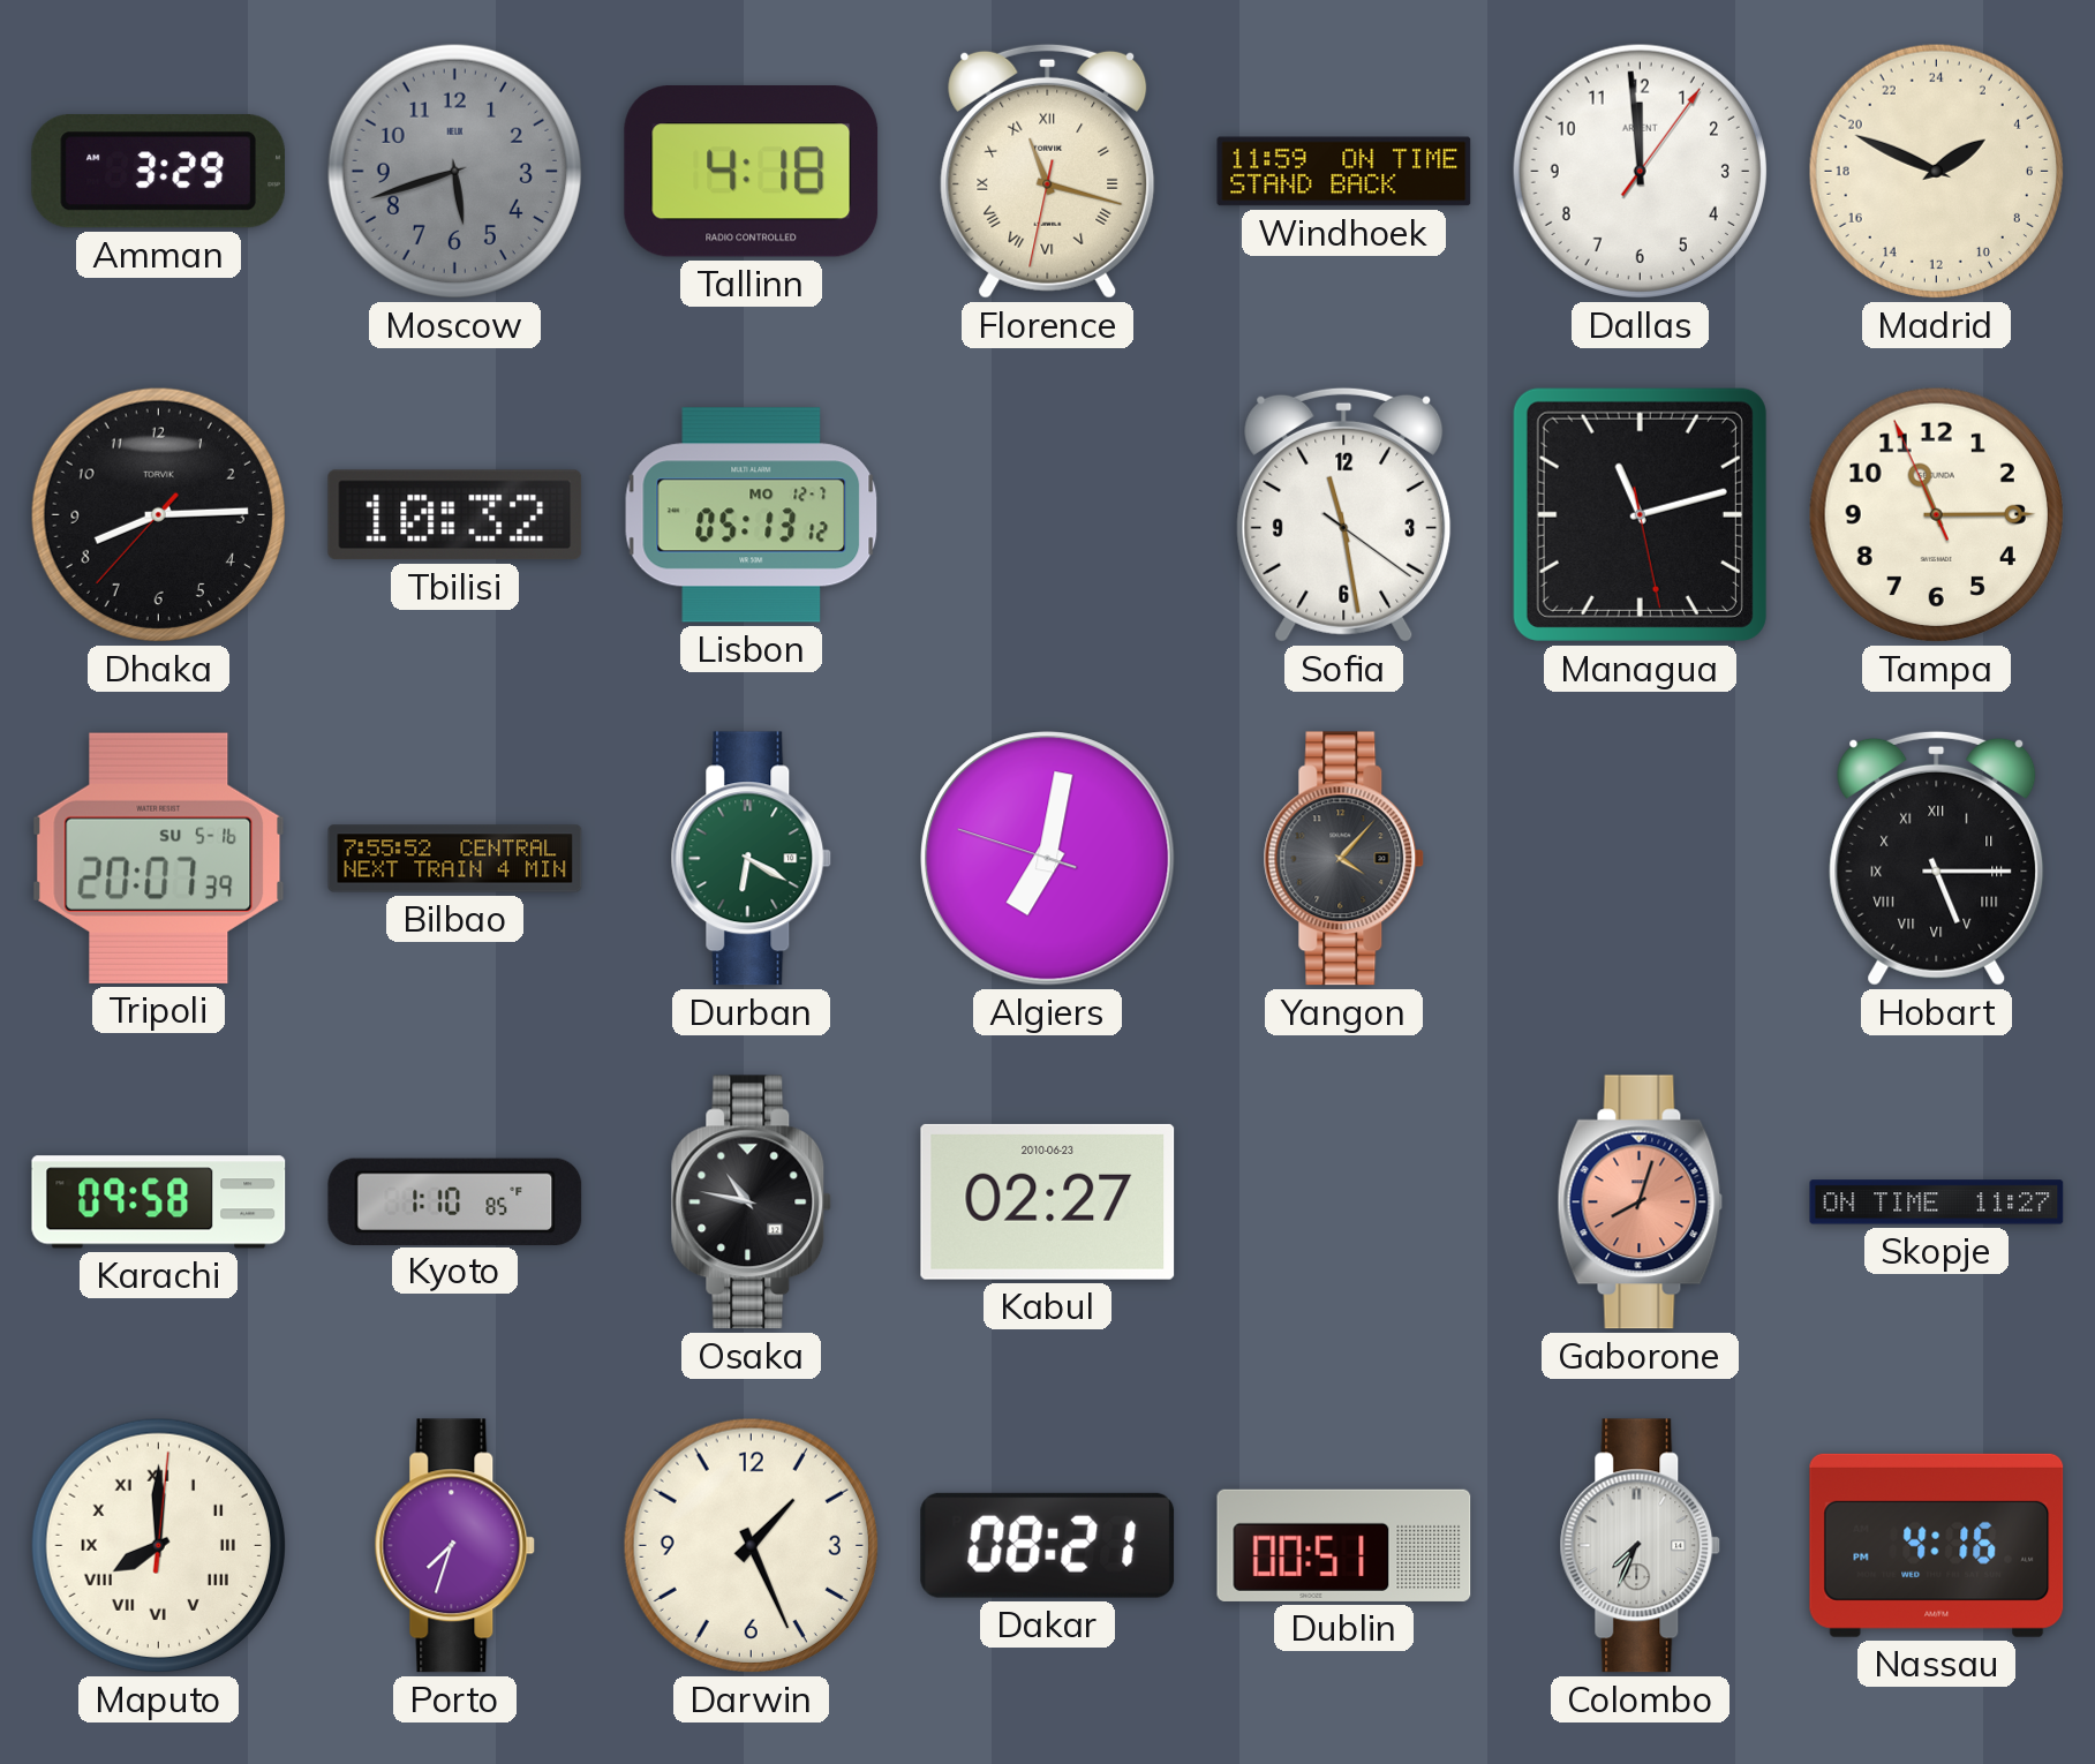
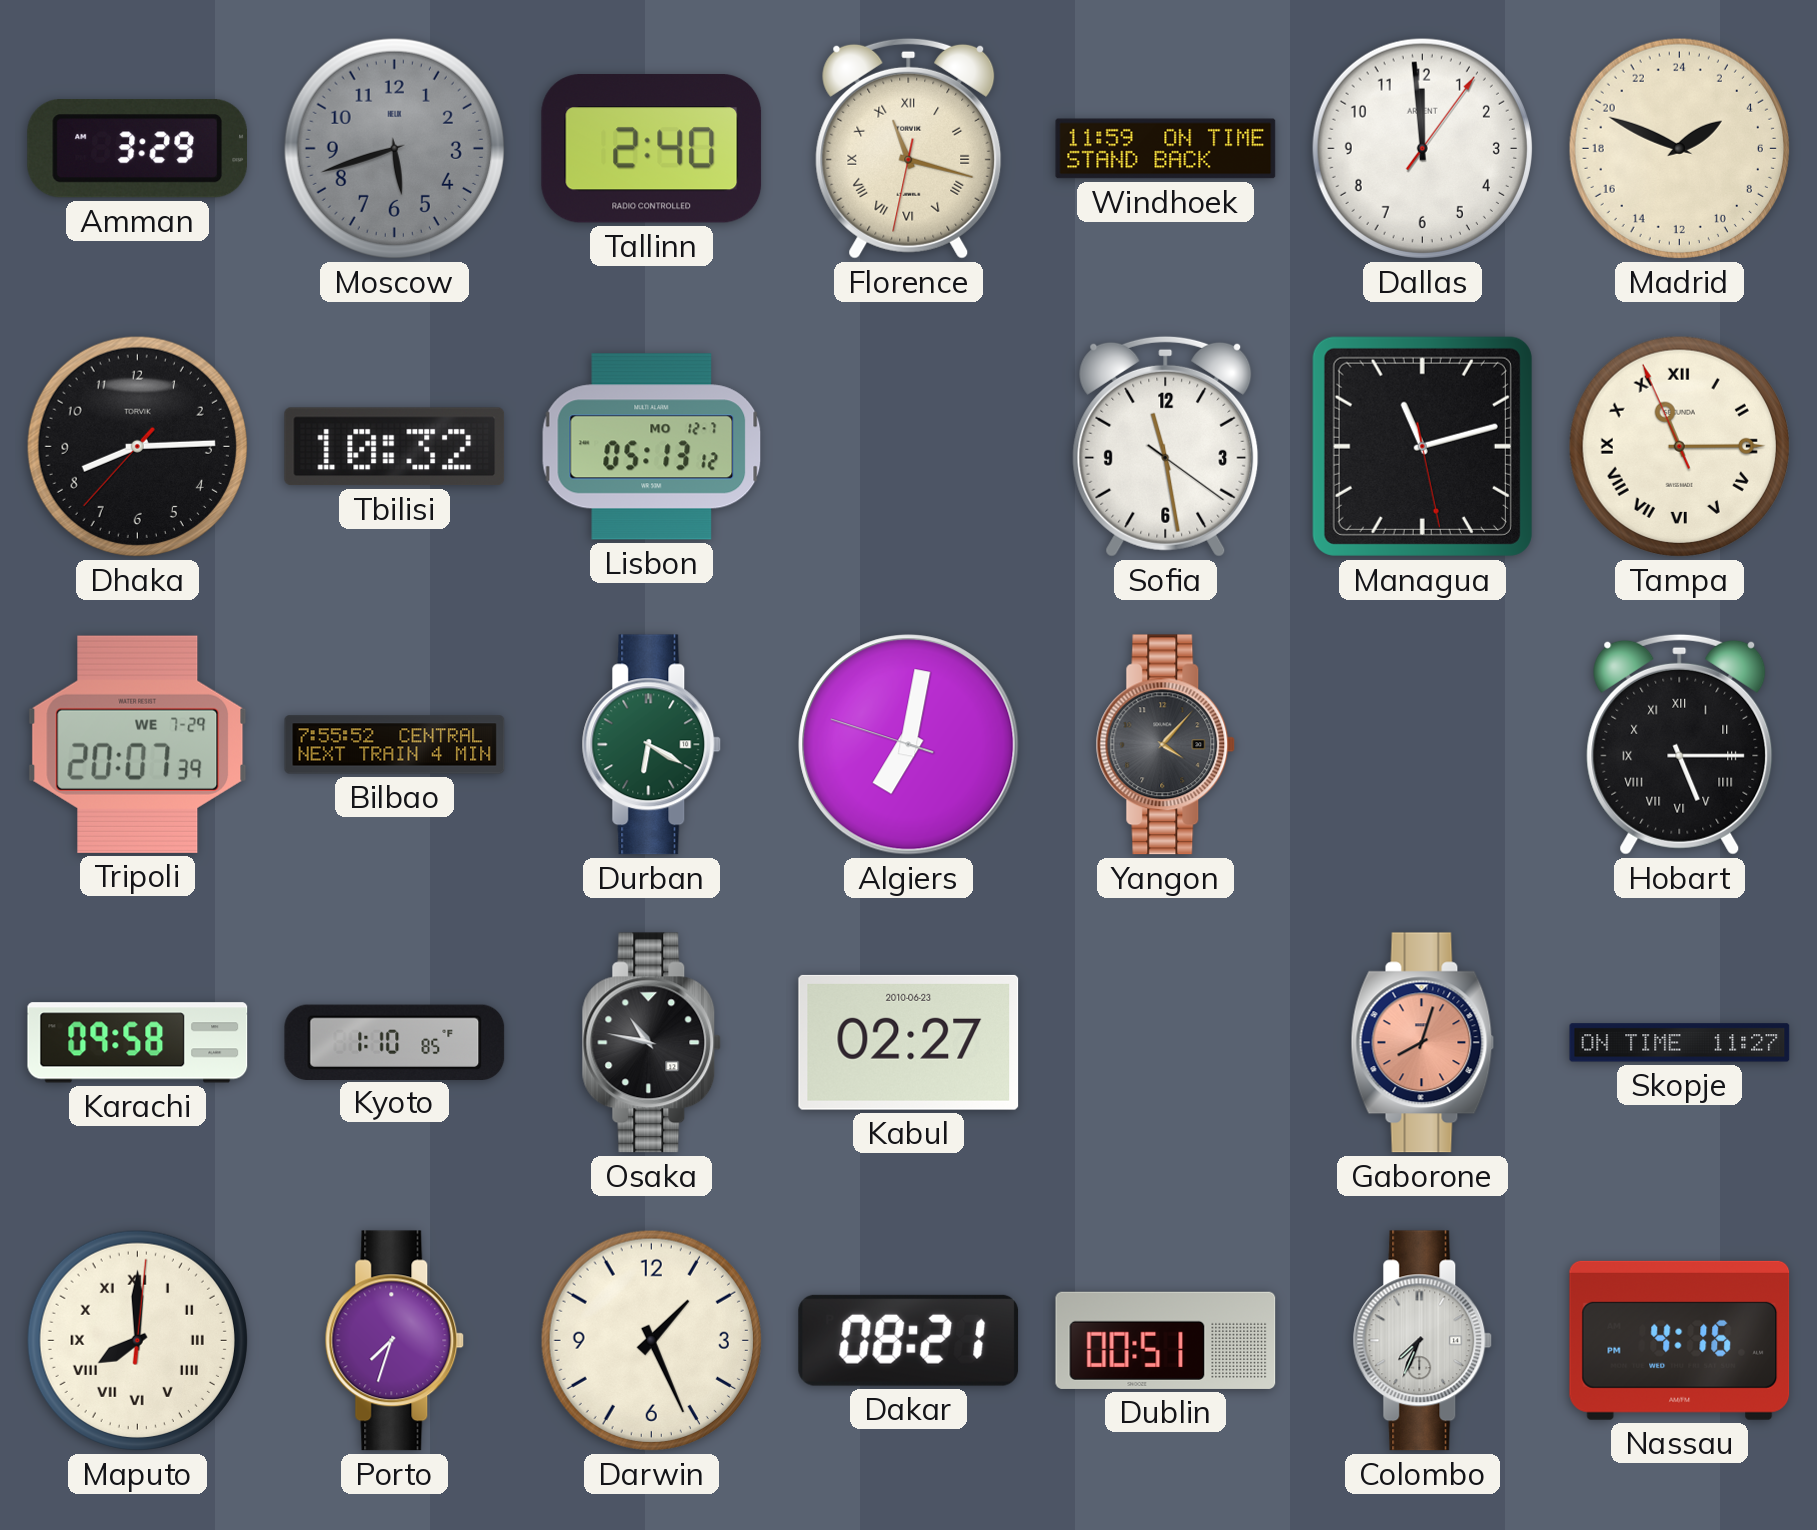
Tallinn: 4:18 -> 2:40 (652, 149)
Tampa numerals: Arabic -> Roman (1679, 446)
Tripoli date: SU 5-16 -> WE 7-29 (138, 744)
